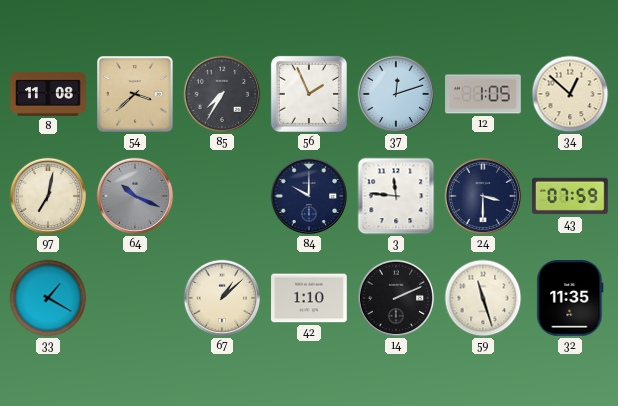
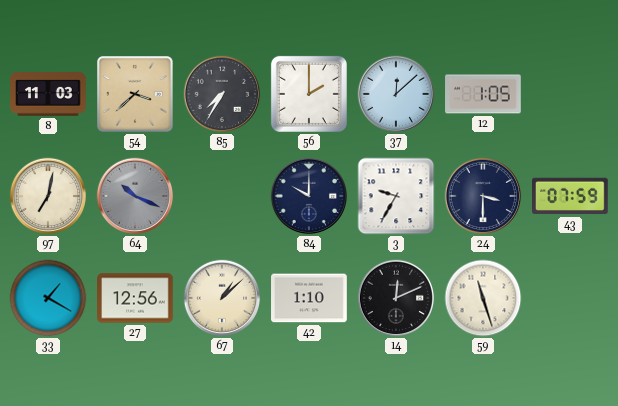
8: 11:08 -> 11:03 (48, 94)
56: 1:56 -> 2:00 (309, 94)
37: 12:12 -> 12:08 (396, 94)
34: 12:52 -> none (570, 94)
3: 11:46 -> 9:35 (396, 196)
27: none -> 12:56 (135, 298)
14: 2:11 -> 12:11 (396, 298)
32: 11:35 -> none (570, 299)
